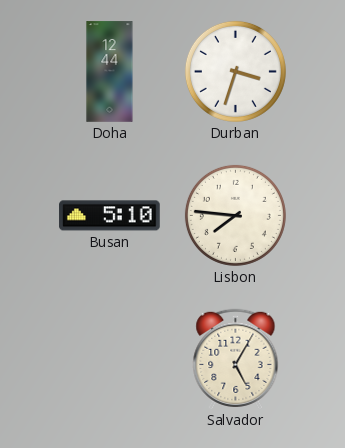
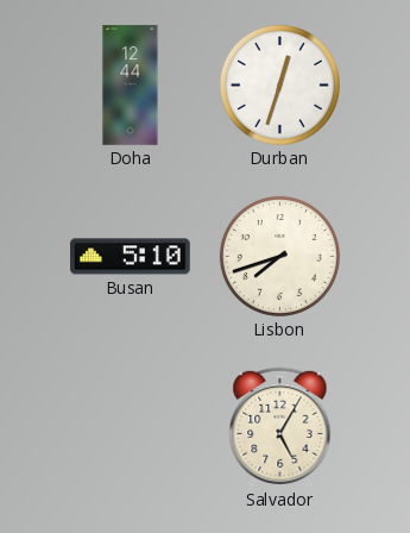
Durban: 3:33 -> 12:33 (279, 84)
Lisbon: 7:46 -> 7:42 (279, 256)
